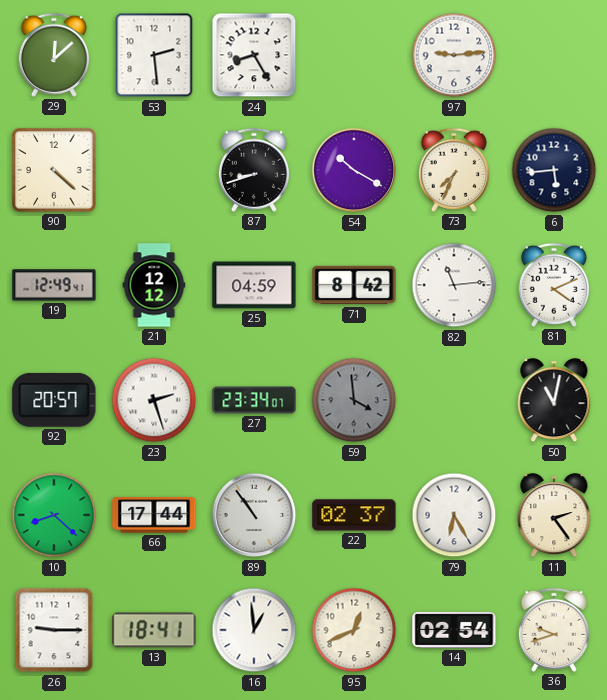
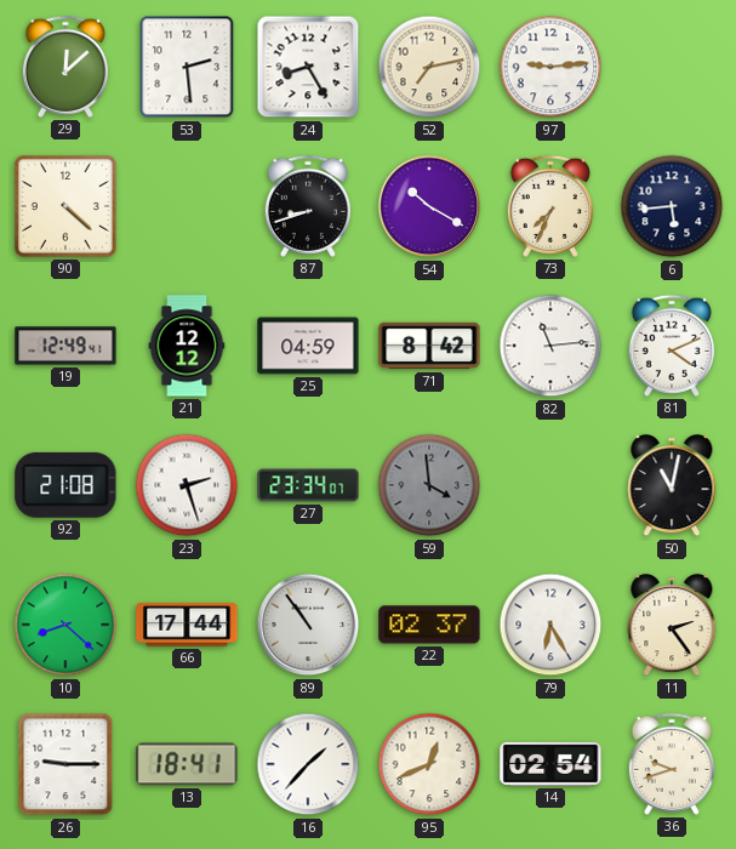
52: none -> 7:13 (429, 67)
92: 20:57 -> 21:08 (65, 485)
16: 12:59 -> 1:37 (308, 764)
